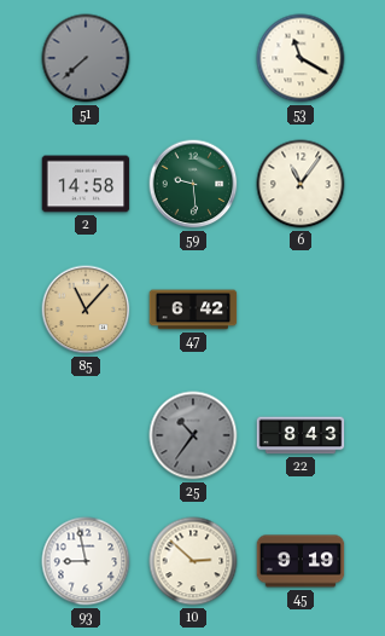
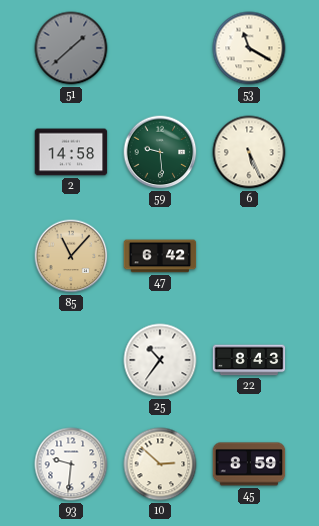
51: 7:38 -> 1:38 (71, 48)
6: 11:06 -> 5:26 (249, 152)
25 dial: grey -> white (160, 360)
93: 8:58 -> 9:31 (71, 464)
45: 9:19 -> 8:59 (249, 464)
